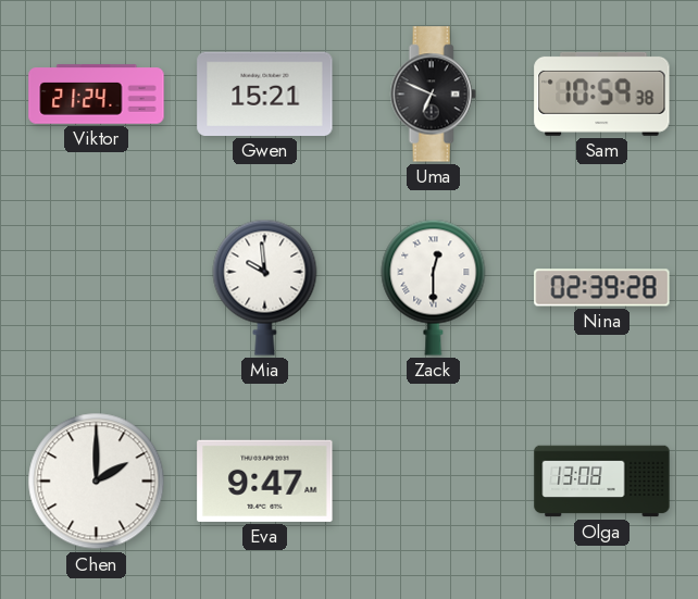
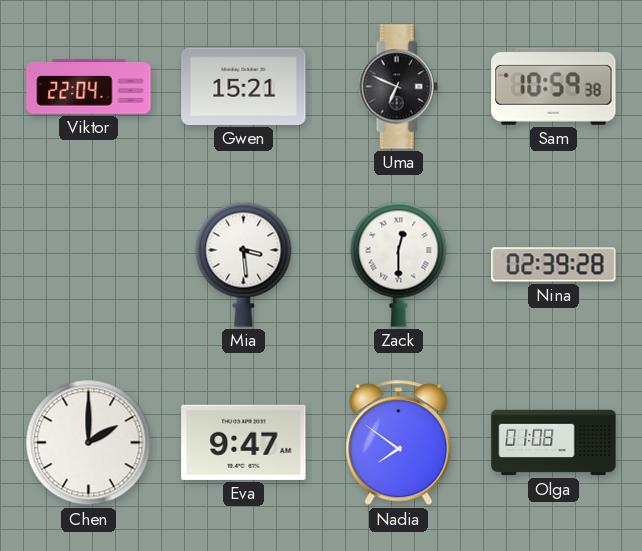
Viktor: 21:24 -> 22:04 (89, 87)
Mia: 9:59 -> 3:29 (244, 264)
Nadia: none -> 7:51 (399, 443)
Olga: 13:08 -> 01:08 (554, 443)
